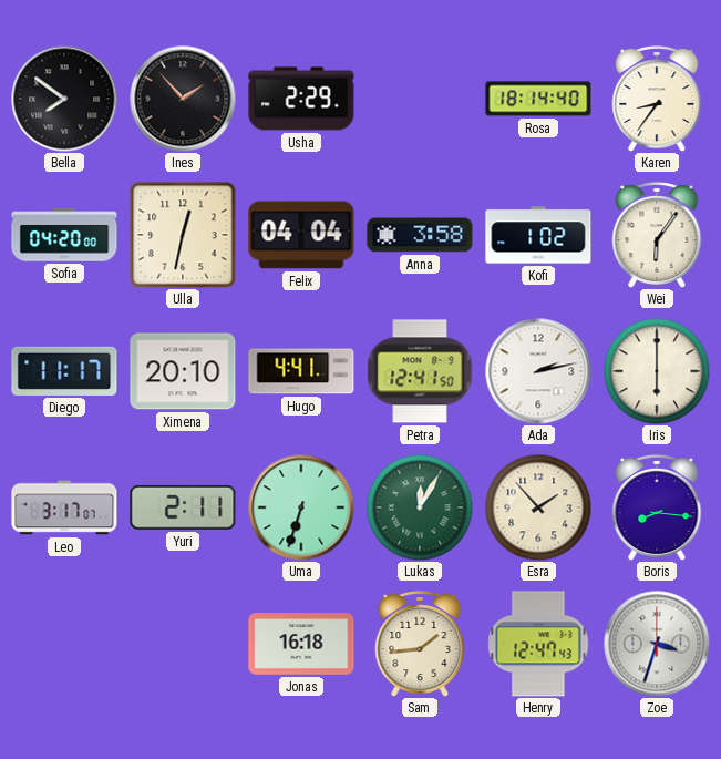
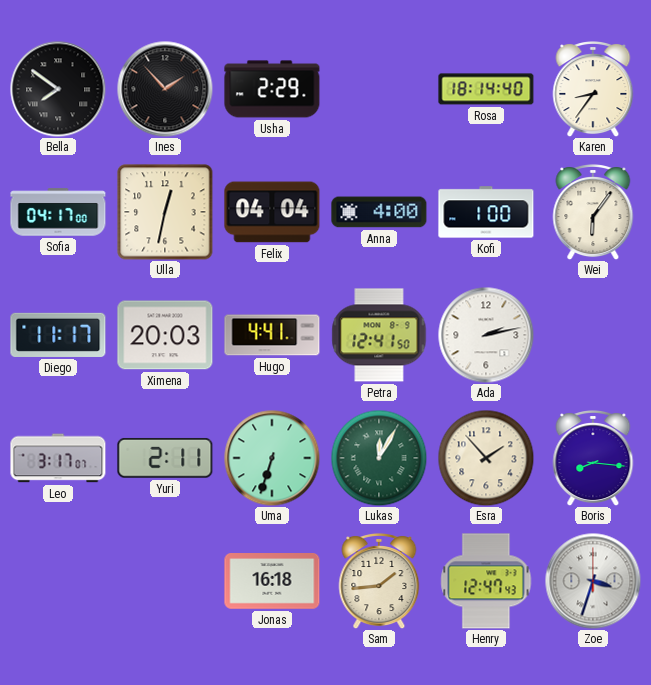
Sofia: 04:20 -> 04:17 (58, 212)
Anna: 3:58 -> 4:00 (379, 212)
Kofi: 1:02 -> 1:00 (486, 212)
Ximena: 20:10 -> 20:03 (165, 335)
Iris: 6:00 -> none (657, 371)
